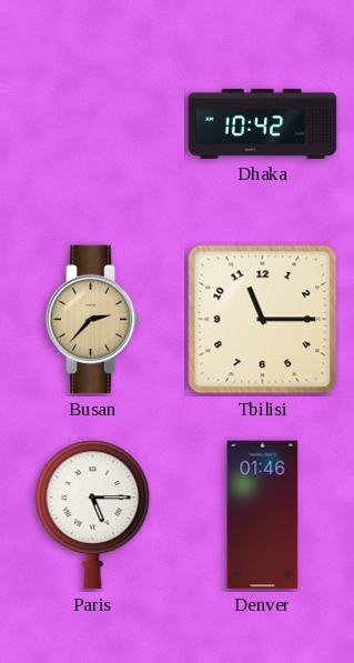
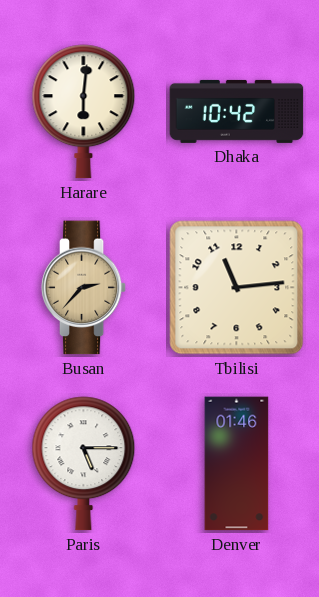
Harare: none -> 6:01 (84, 112)
Tbilisi: 11:15 -> 11:14 (237, 288)
